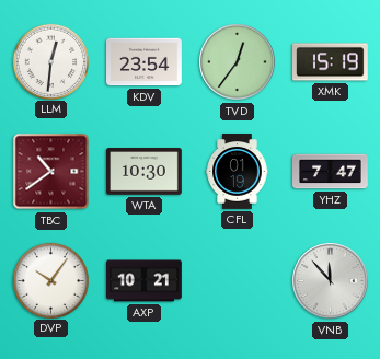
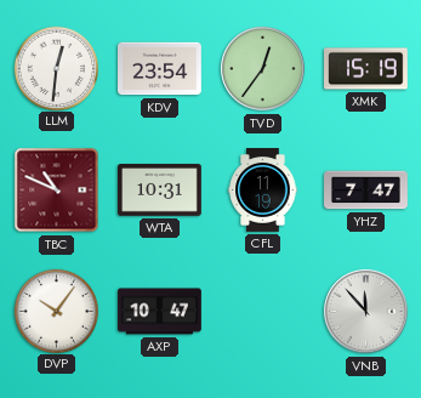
TBC: 10:39 -> 10:49 (57, 191)
WTA: 10:30 -> 10:31 (160, 191)
CFL: 01:19 -> 11:19 (263, 191)
AXP: 10:21 -> 10:47 (160, 312)
